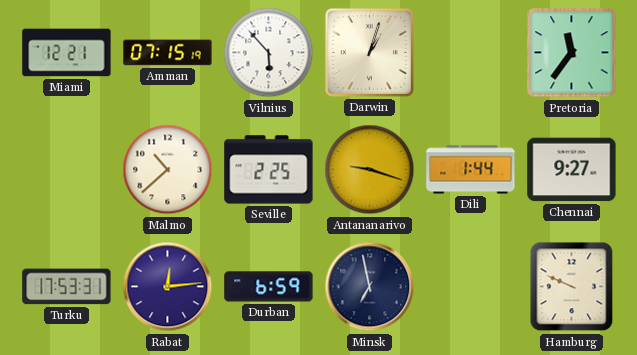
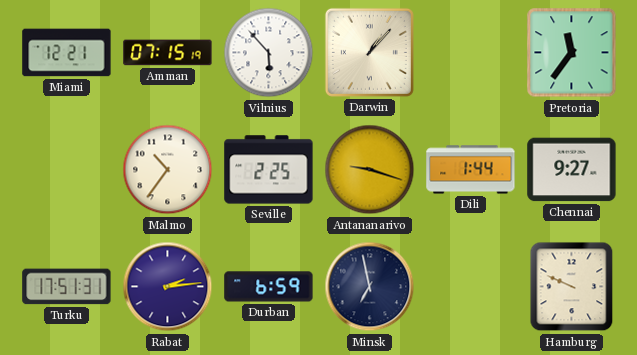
Darwin: 1:03 -> 1:07 (369, 52)
Malmo: 10:38 -> 10:36 (168, 170)
Turku: 17:53 -> 17:51 (67, 287)
Rabat: 12:14 -> 2:14 (168, 287)
